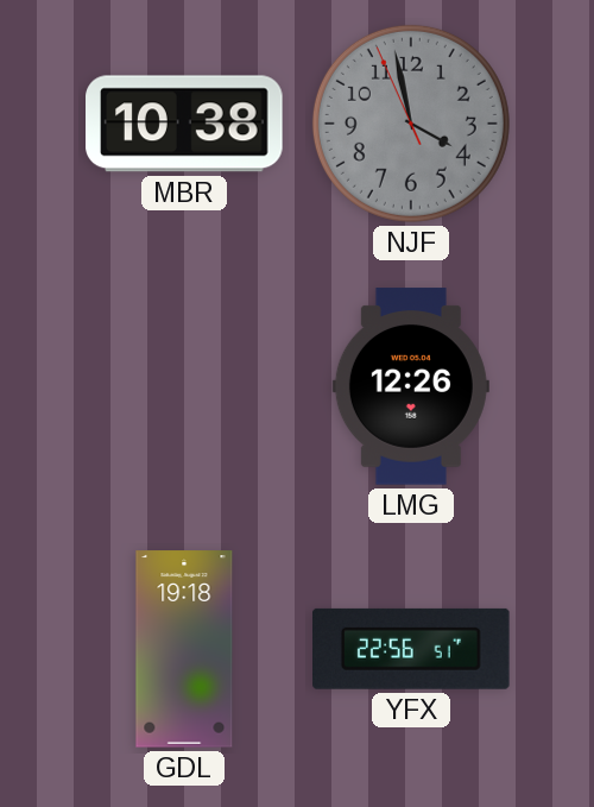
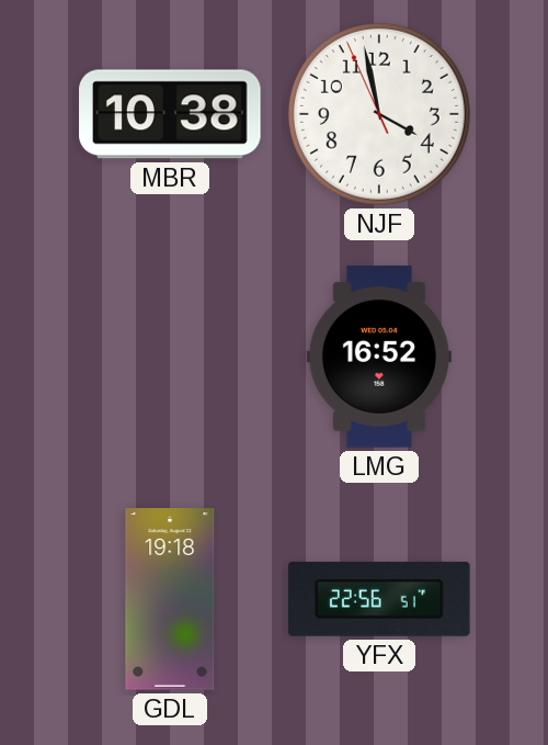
NJF dial: grey -> white (379, 114)
LMG: 12:26 -> 16:52 (379, 357)
